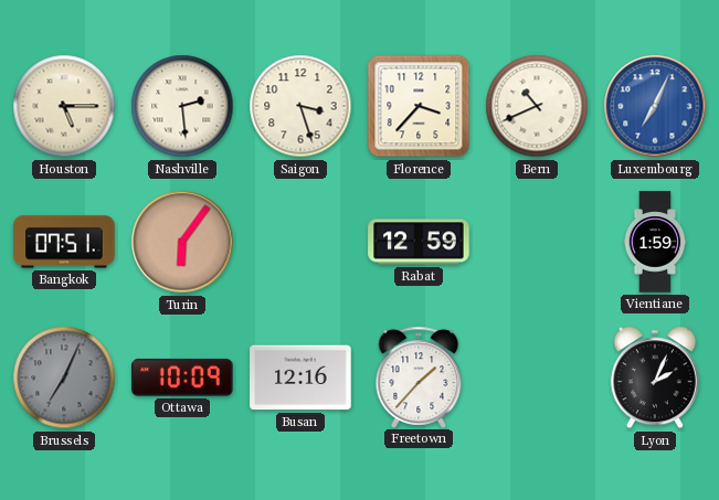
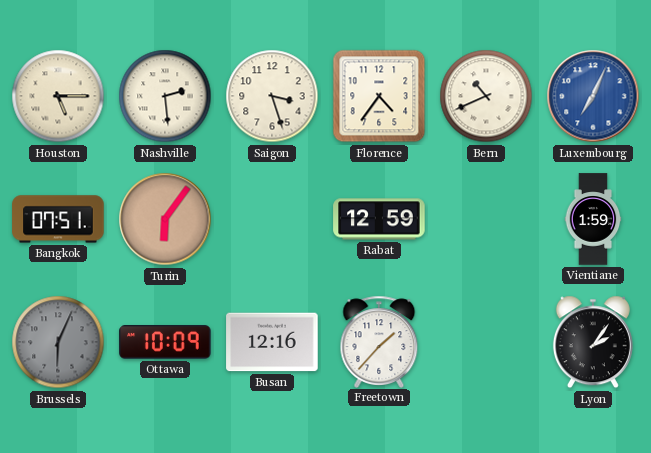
Florence: 3:37 -> 4:36 (379, 96)
Brussels: 7:04 -> 6:04 (58, 342)
Lyon: 2:04 -> 2:06 (593, 342)
